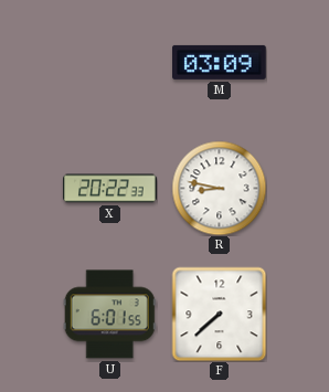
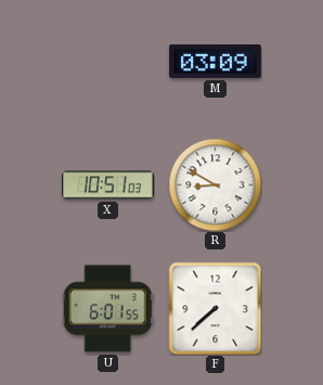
X: 20:22 -> 10:51 (108, 185)
R: 8:47 -> 8:50 (215, 184)
